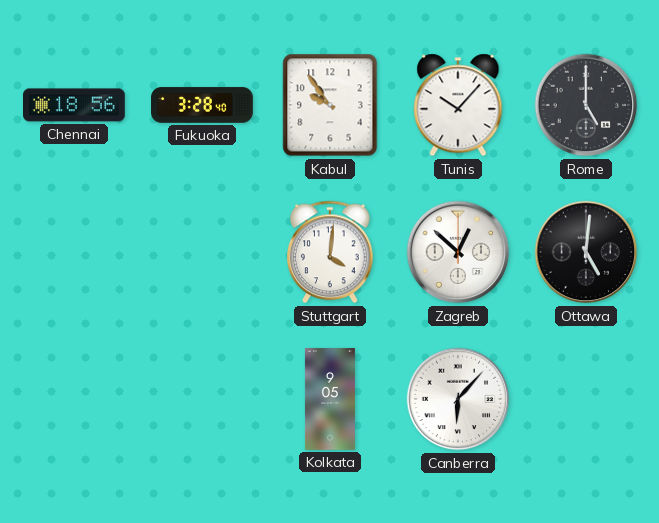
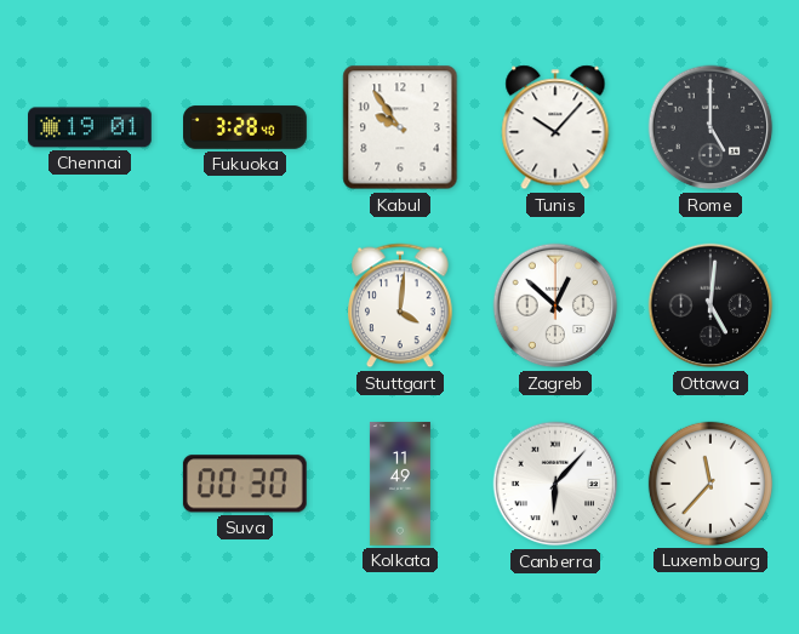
Chennai: 18:56 -> 19:01 (91, 127)
Suva: none -> 00:30 (245, 484)
Kolkata: 9:05 -> 11:49 (400, 484)
Luxembourg: none -> 11:37 (710, 484)
